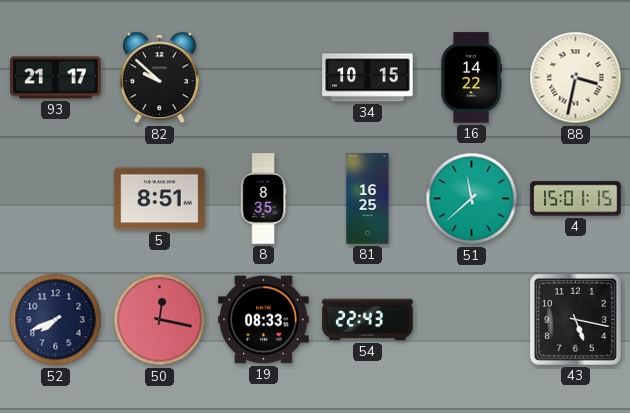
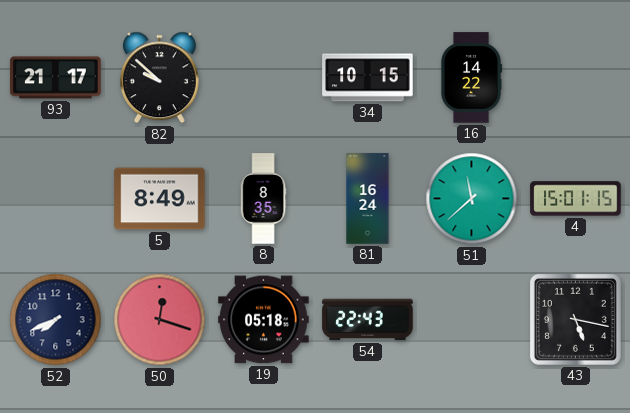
88: 3:32 -> none (576, 78)
5: 8:51 -> 8:49 (160, 199)
81: 16:25 -> 16:24 (368, 199)
50: 12:17 -> 12:18 (160, 320)
19: 08:33 -> 05:18 (264, 320)
